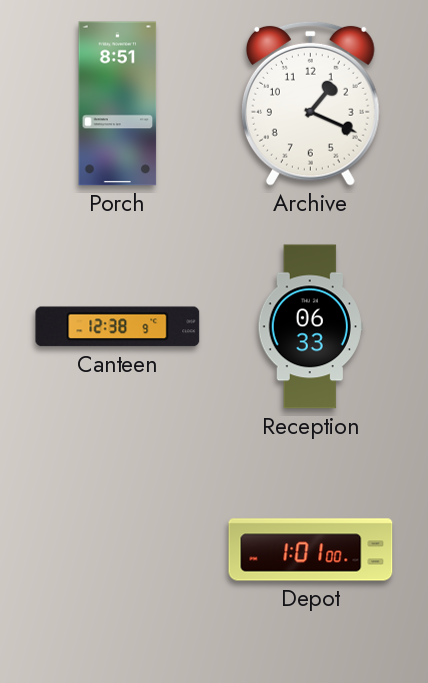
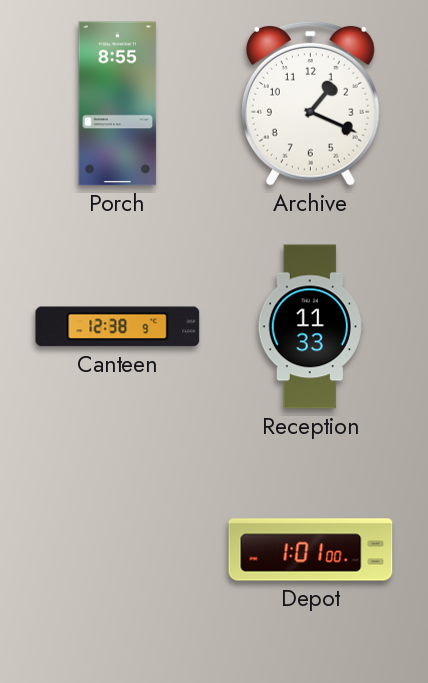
Porch: 8:51 -> 8:55 (118, 104)
Reception: 06:33 -> 11:33 (310, 327)
